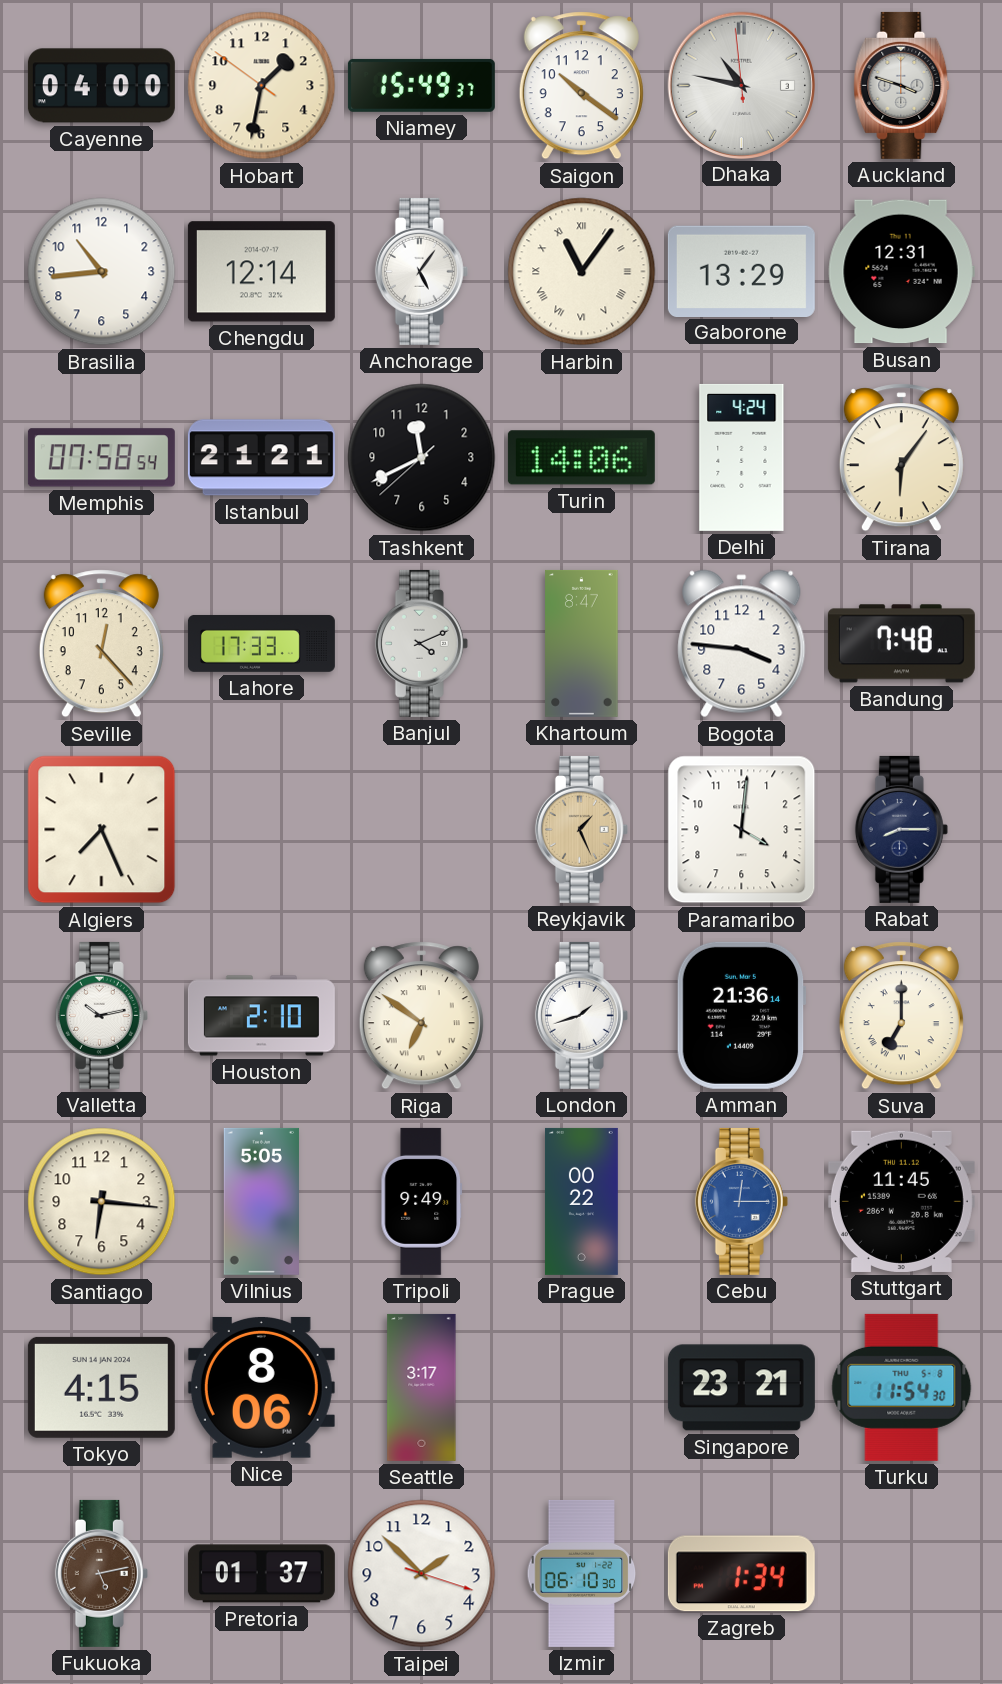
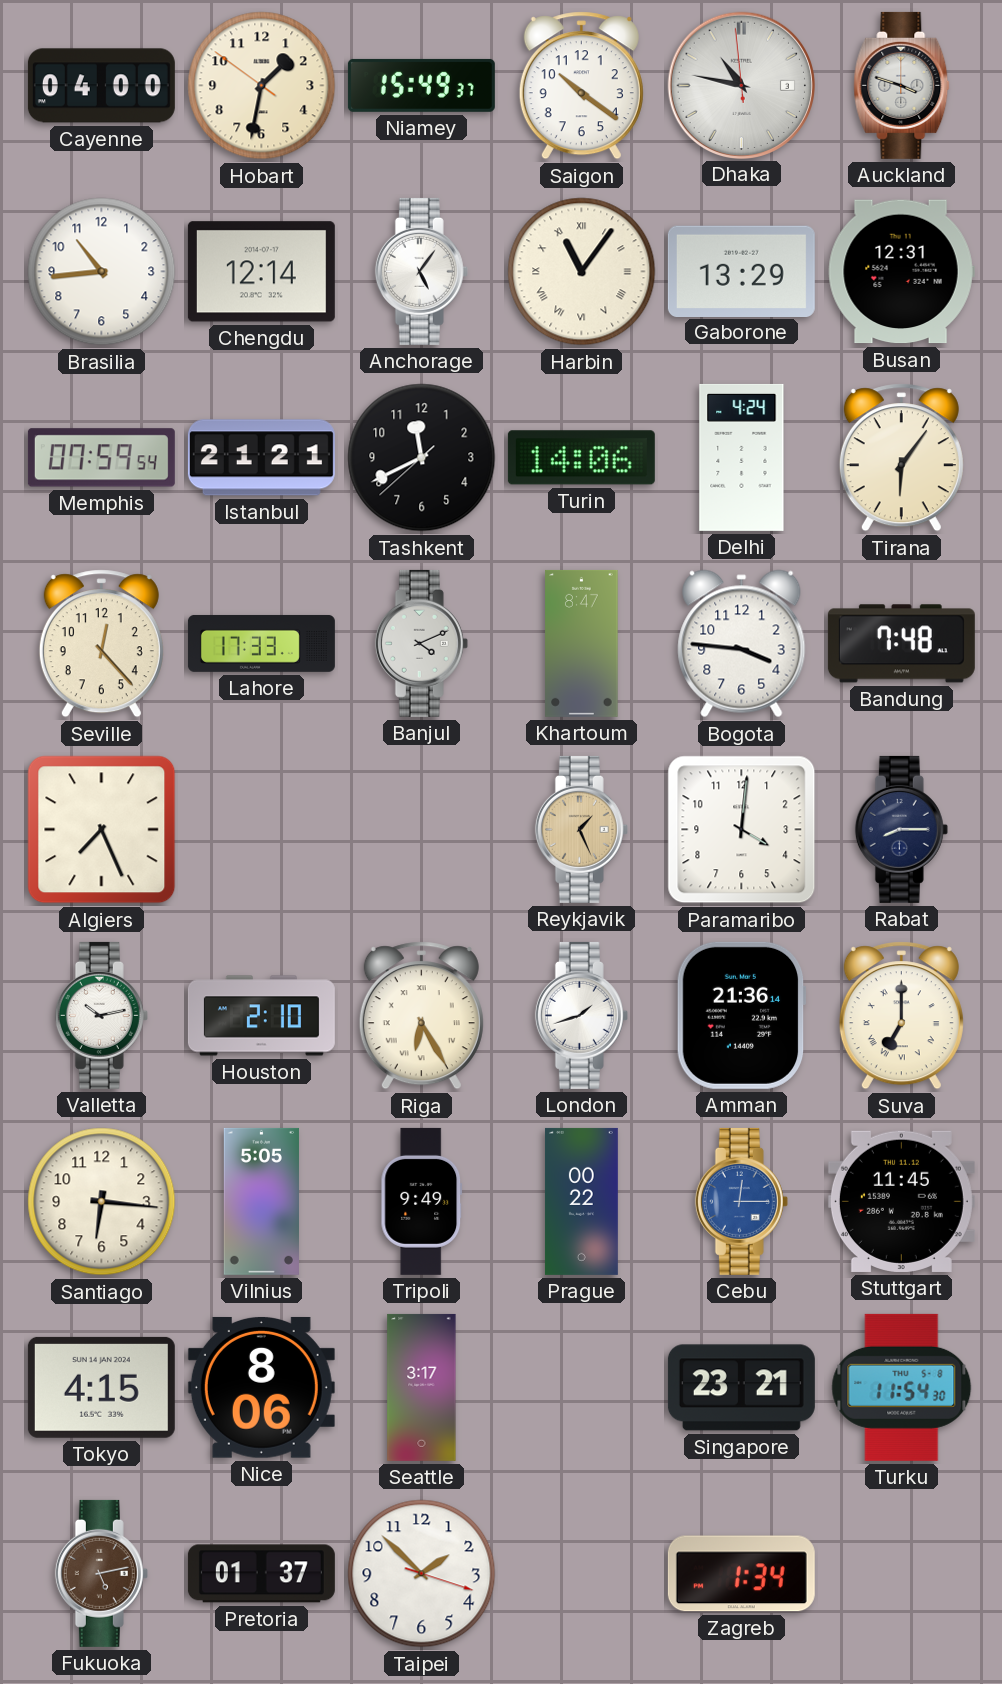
Memphis: 07:58 -> 07:59 (101, 458)
Riga: 6:51 -> 6:25 (421, 1016)
Izmir: 06:10 -> none (582, 1573)
